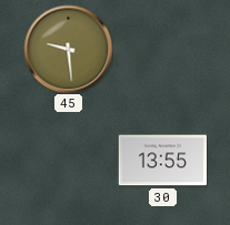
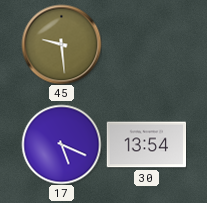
17: none -> 5:19 (61, 144)
30: 13:55 -> 13:54 (146, 145)
